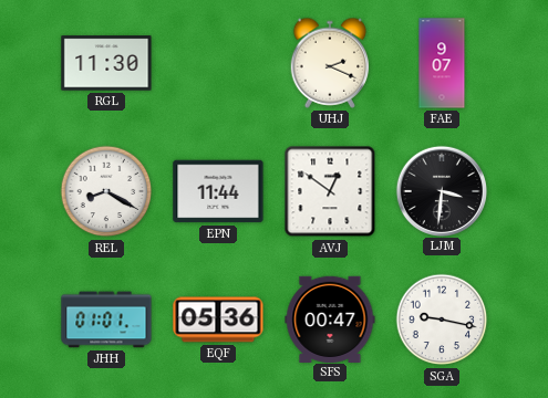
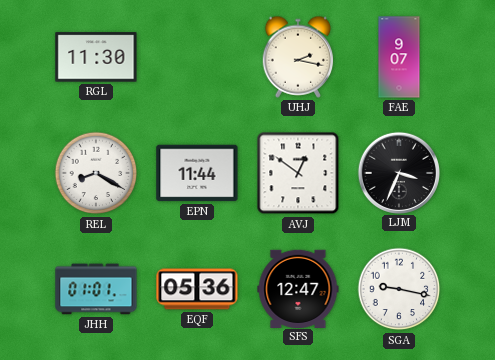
UHJ: 2:19 -> 2:17 (298, 57)
LJM: 3:31 -> 3:34 (398, 172)
SFS: 00:47 -> 12:47 (298, 288)
